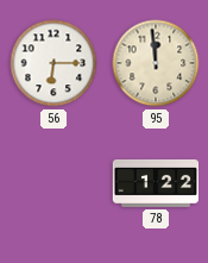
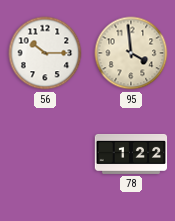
56: 6:15 -> 10:15 (45, 53)
95: 11:59 -> 3:59 (131, 53)
